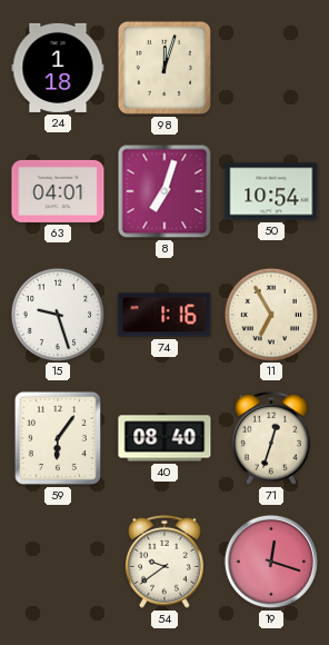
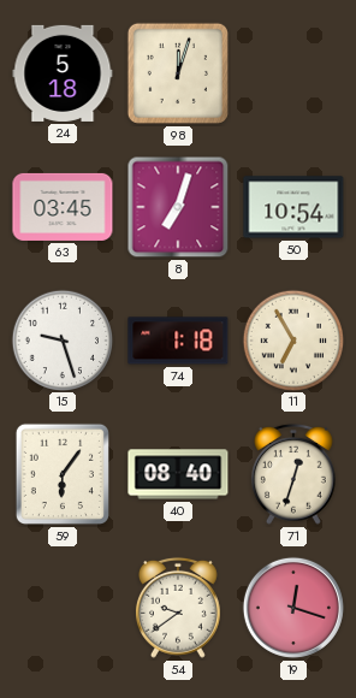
24: 1:18 -> 5:18 (63, 73)
63: 04:01 -> 03:45 (63, 207)
74: 1:16 -> 1:18 (178, 341)
